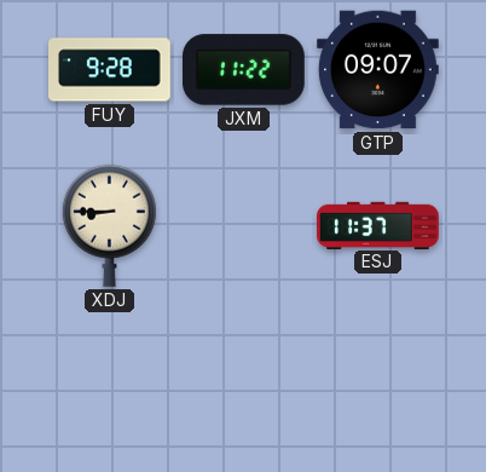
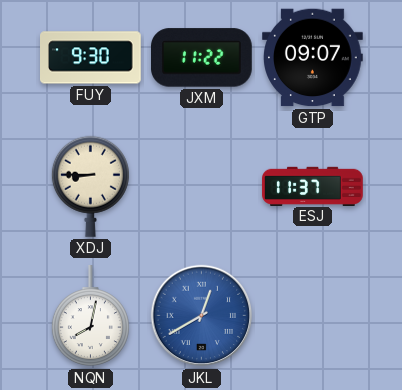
FUY: 9:28 -> 9:30 (91, 58)
NQN: none -> 8:02 (90, 317)
JKL: none -> 12:40 (202, 316)
